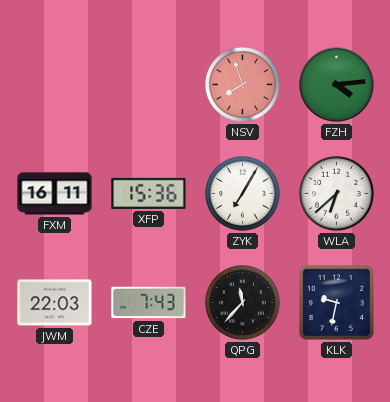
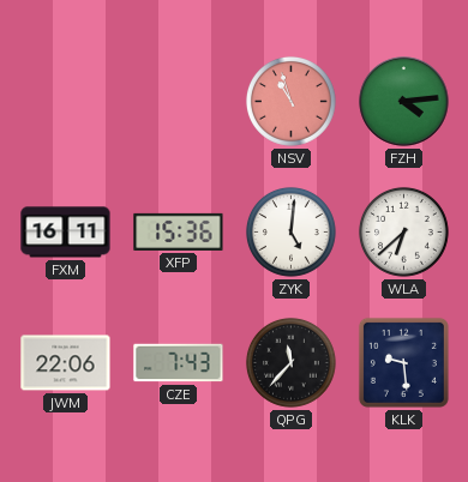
NSV: 7:57 -> 10:57 (290, 101)
ZYK: 7:05 -> 5:01 (290, 231)
JWM: 22:03 -> 22:06 (66, 363)
KLK: 9:32 -> 9:29 (403, 362)
